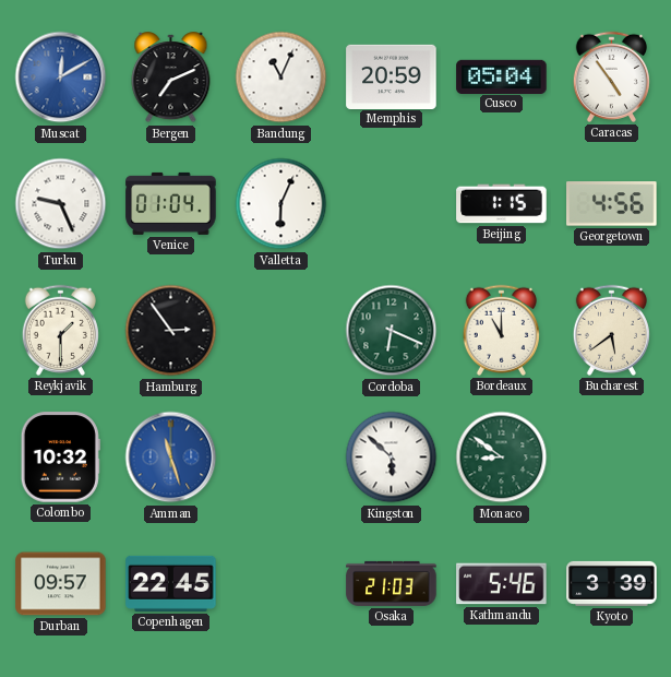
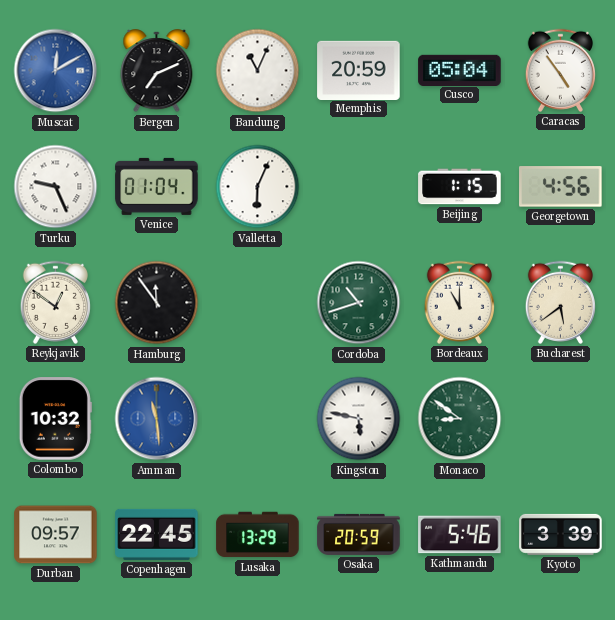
Reykjavik: 1:30 -> 12:51 (55, 302)
Hamburg: 2:54 -> 11:54 (157, 303)
Cordoba: 6:19 -> 10:42 (359, 303)
Amman: 11:27 -> 11:29 (157, 419)
Kingston: 5:52 -> 5:47 (359, 419)
Lusaka: none -> 13:29 (258, 535)
Osaka: 21:03 -> 20:59 (359, 534)
